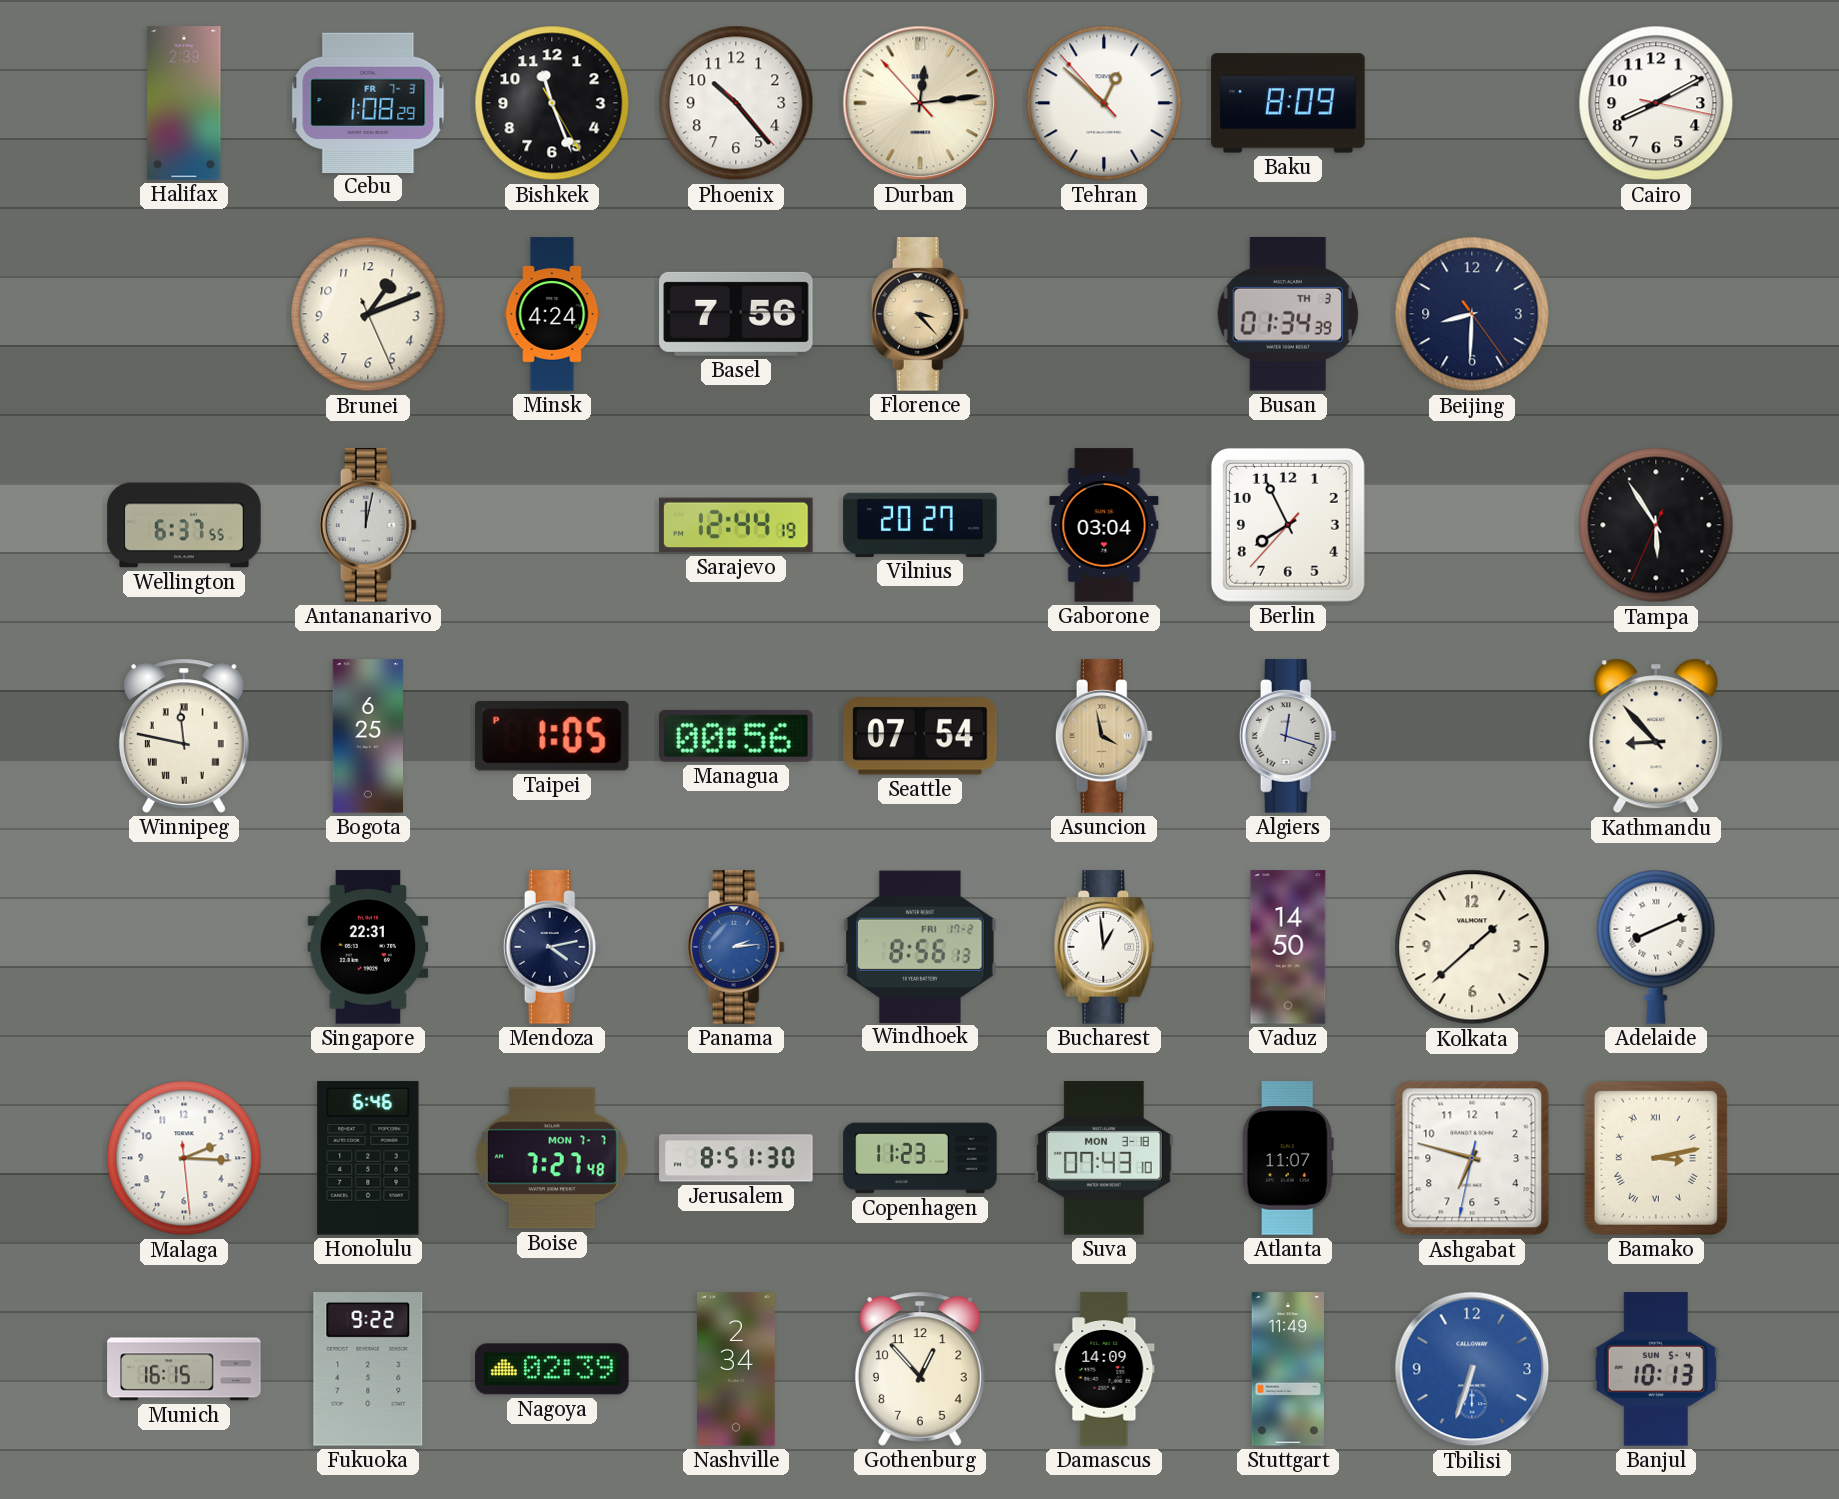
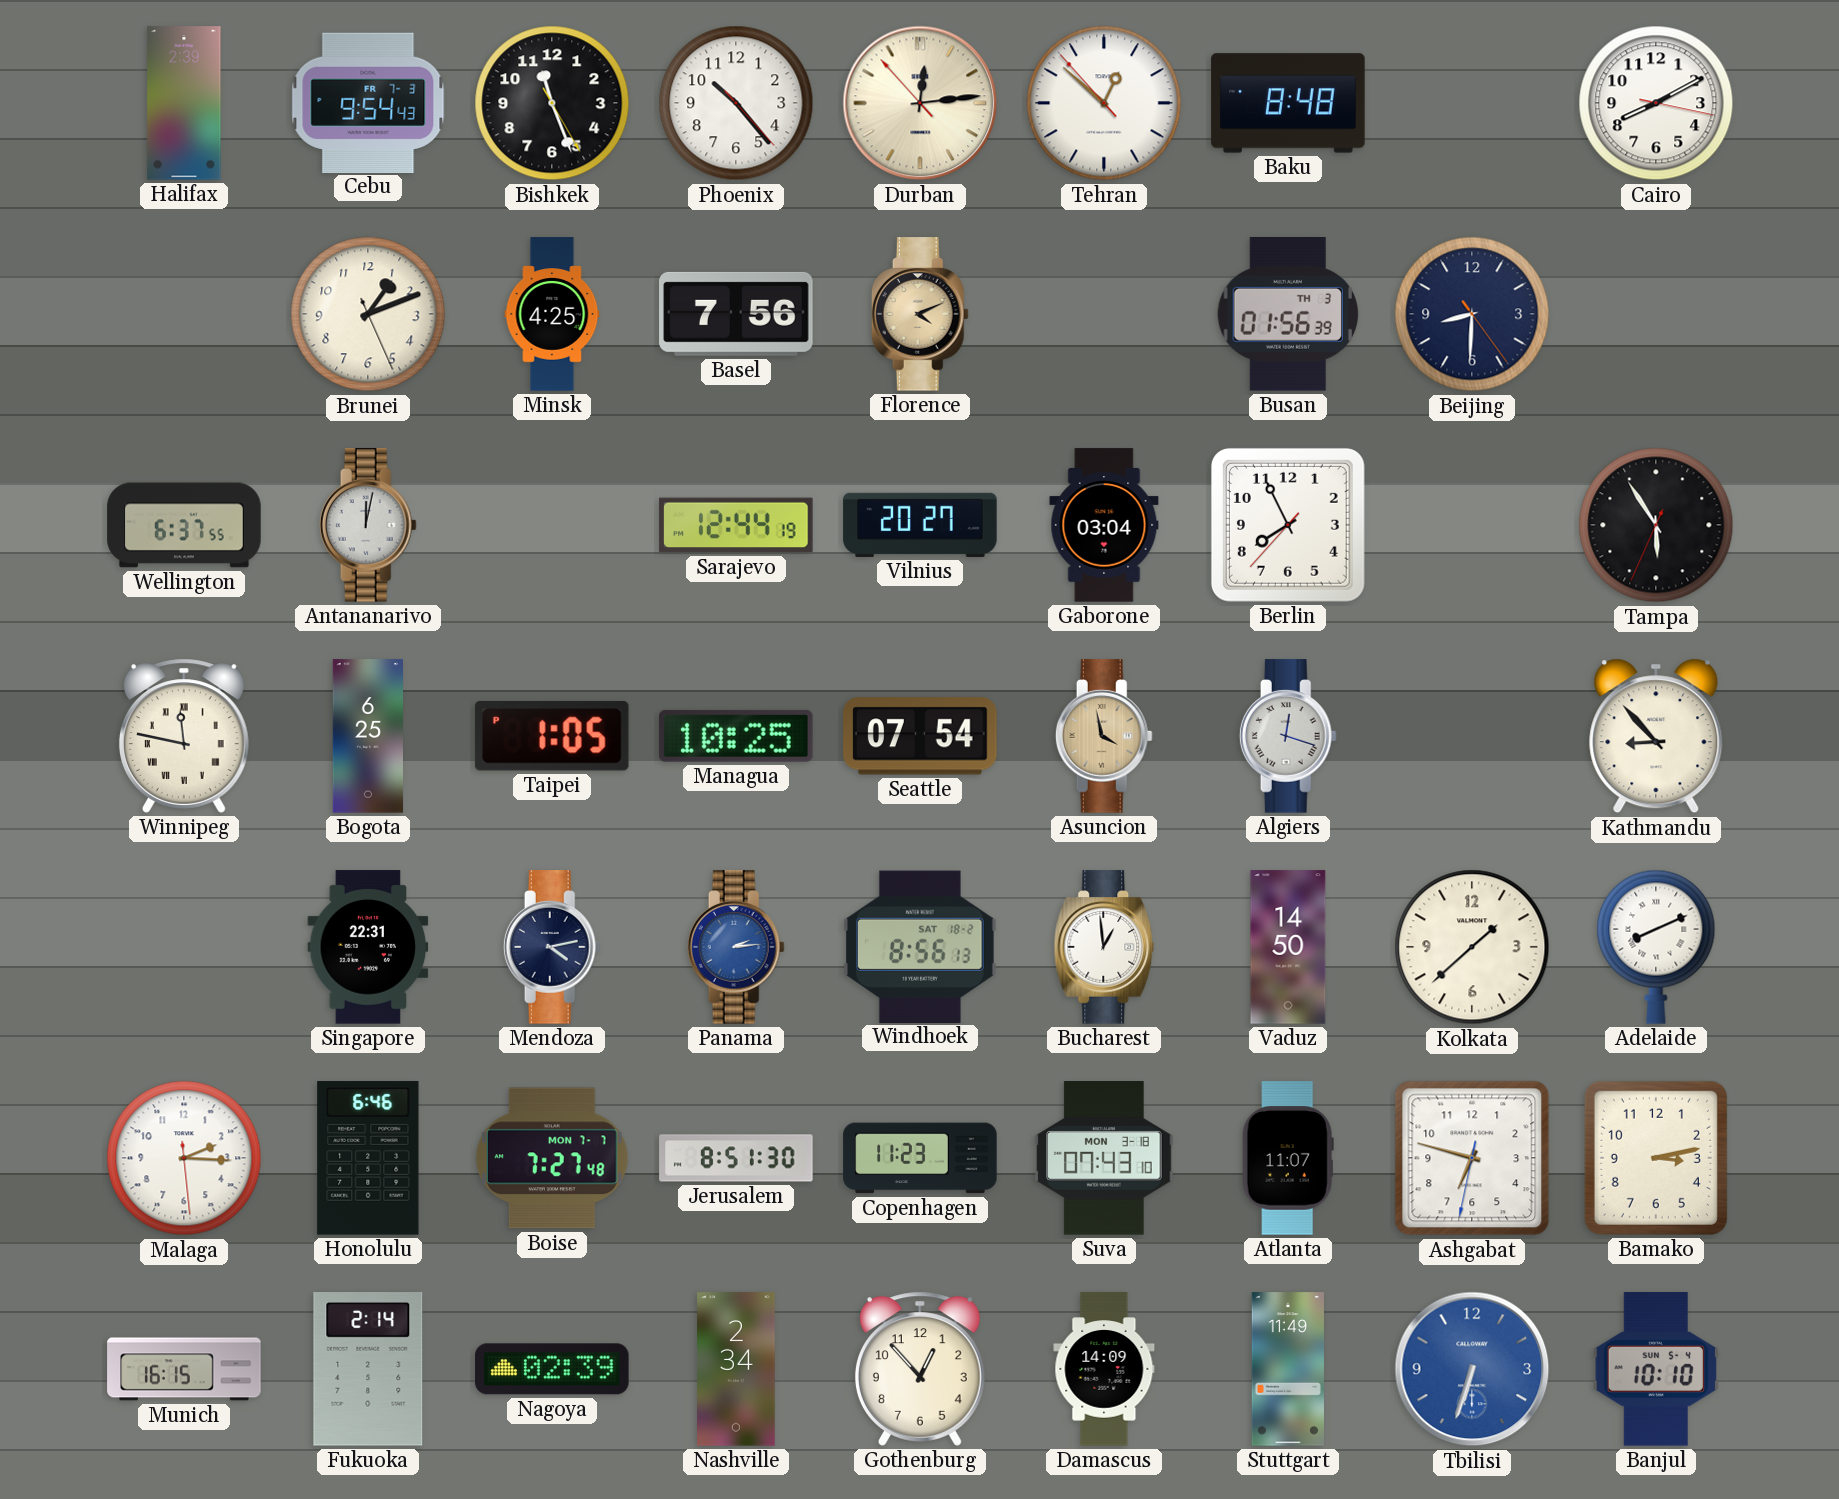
Cebu: 1:08 -> 9:54 (368, 102)
Baku: 8:09 -> 8:48 (1288, 103)
Minsk: 4:24 -> 4:25 (552, 314)
Florence: 3:23 -> 4:11 (920, 314)
Busan: 01:34 -> 01:56 (1287, 314)
Managua: 00:56 -> 10:25 (737, 736)
Windhoek date: FRI 17-2 -> SAT 18-2 (920, 946)
Bamako numerals: Roman -> Arabic (1656, 1158)
Fukuoka: 9:22 -> 2:14 (368, 1370)
Banjul: 10:13 -> 10:10 (1656, 1369)
